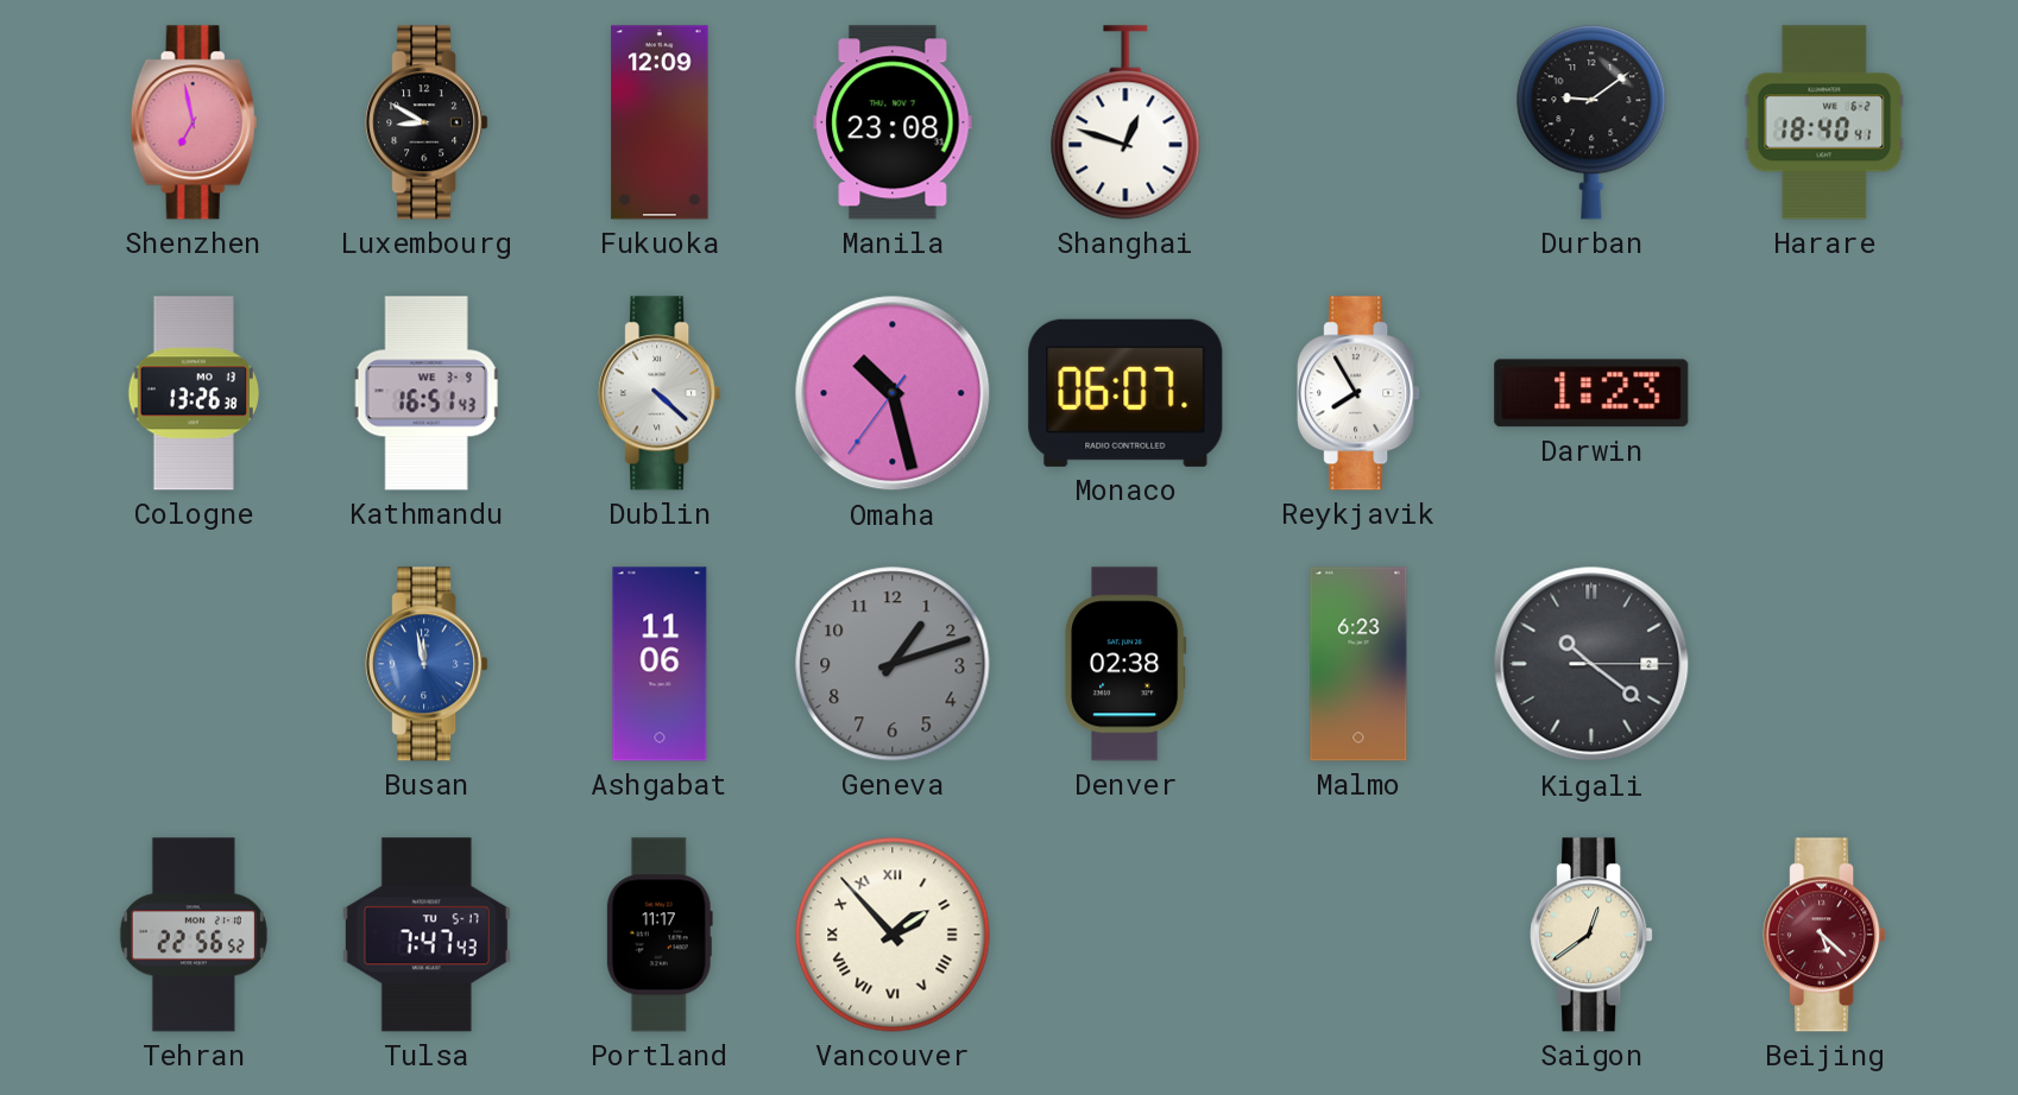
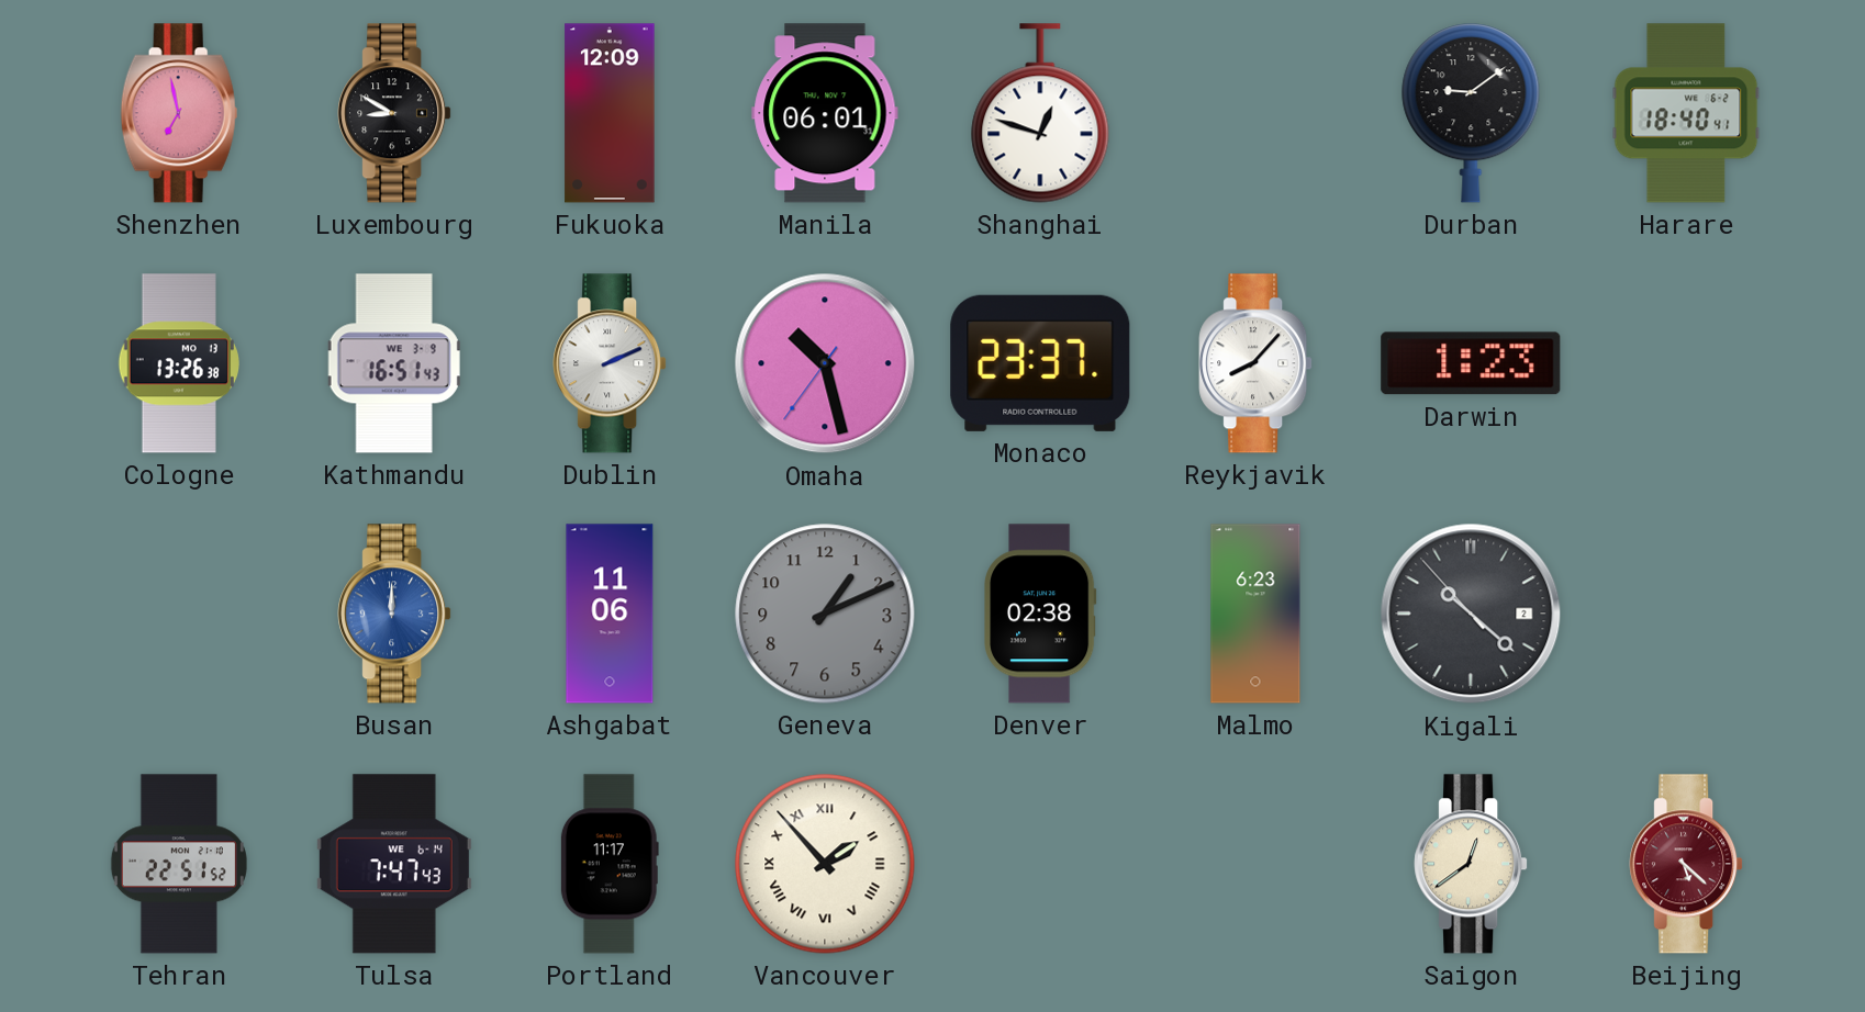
Manila: 23:08 -> 06:01 (825, 113)
Dublin: 4:22 -> 2:11 (610, 363)
Monaco: 06:07 -> 23:37 (1040, 363)
Reykjavik: 7:55 -> 8:07 (1255, 363)
Busan: 11:58 -> 12:00 (394, 614)
Geneva: 1:12 -> 1:11 (825, 614)
Kigali: 10:21:15 -> 10:21:53 (1471, 614)
Tehran: 22:56 -> 22:51 (179, 864)
Tulsa date: TU 5-17 -> WE 6-14 (394, 864)
